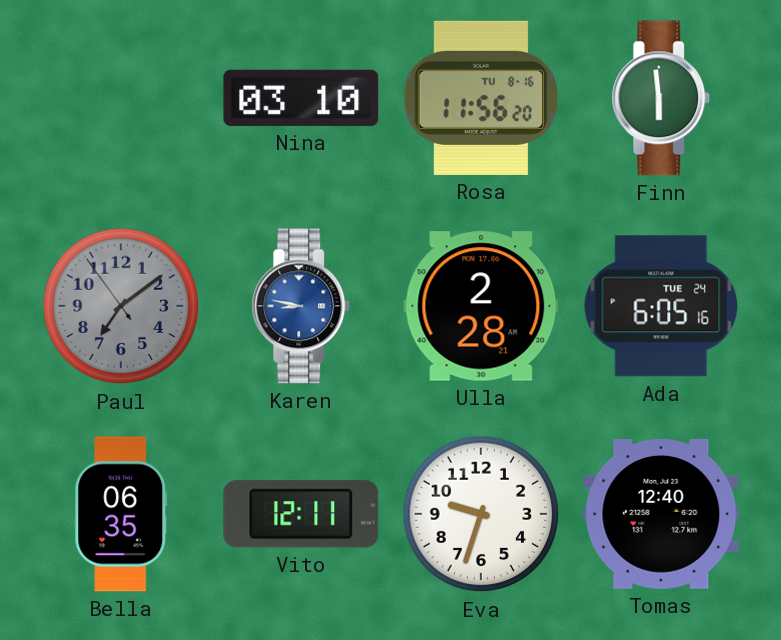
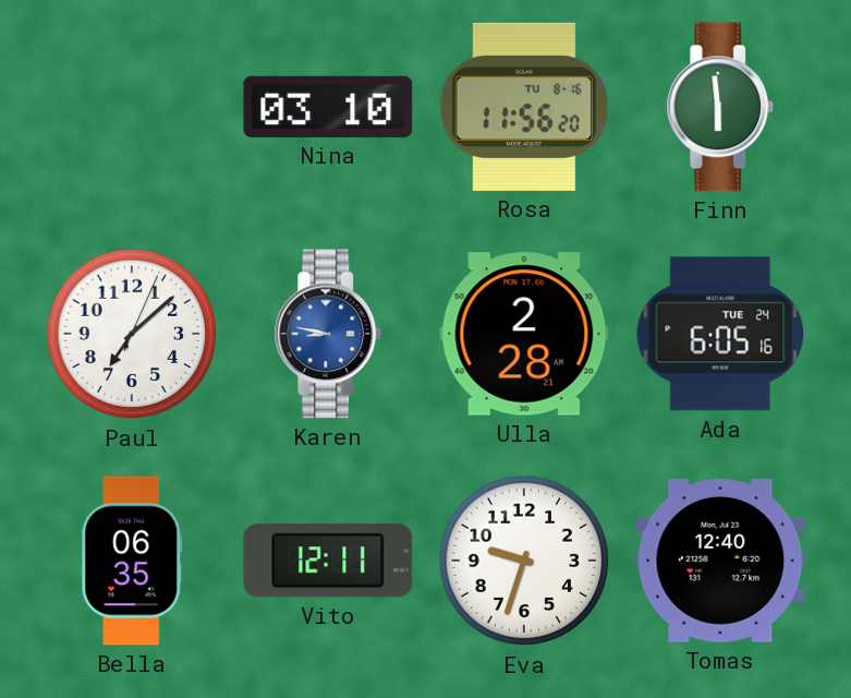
Paul: 7:08:54 -> 7:08:04 (132, 334)
Paul dial: grey -> white (132, 334)
